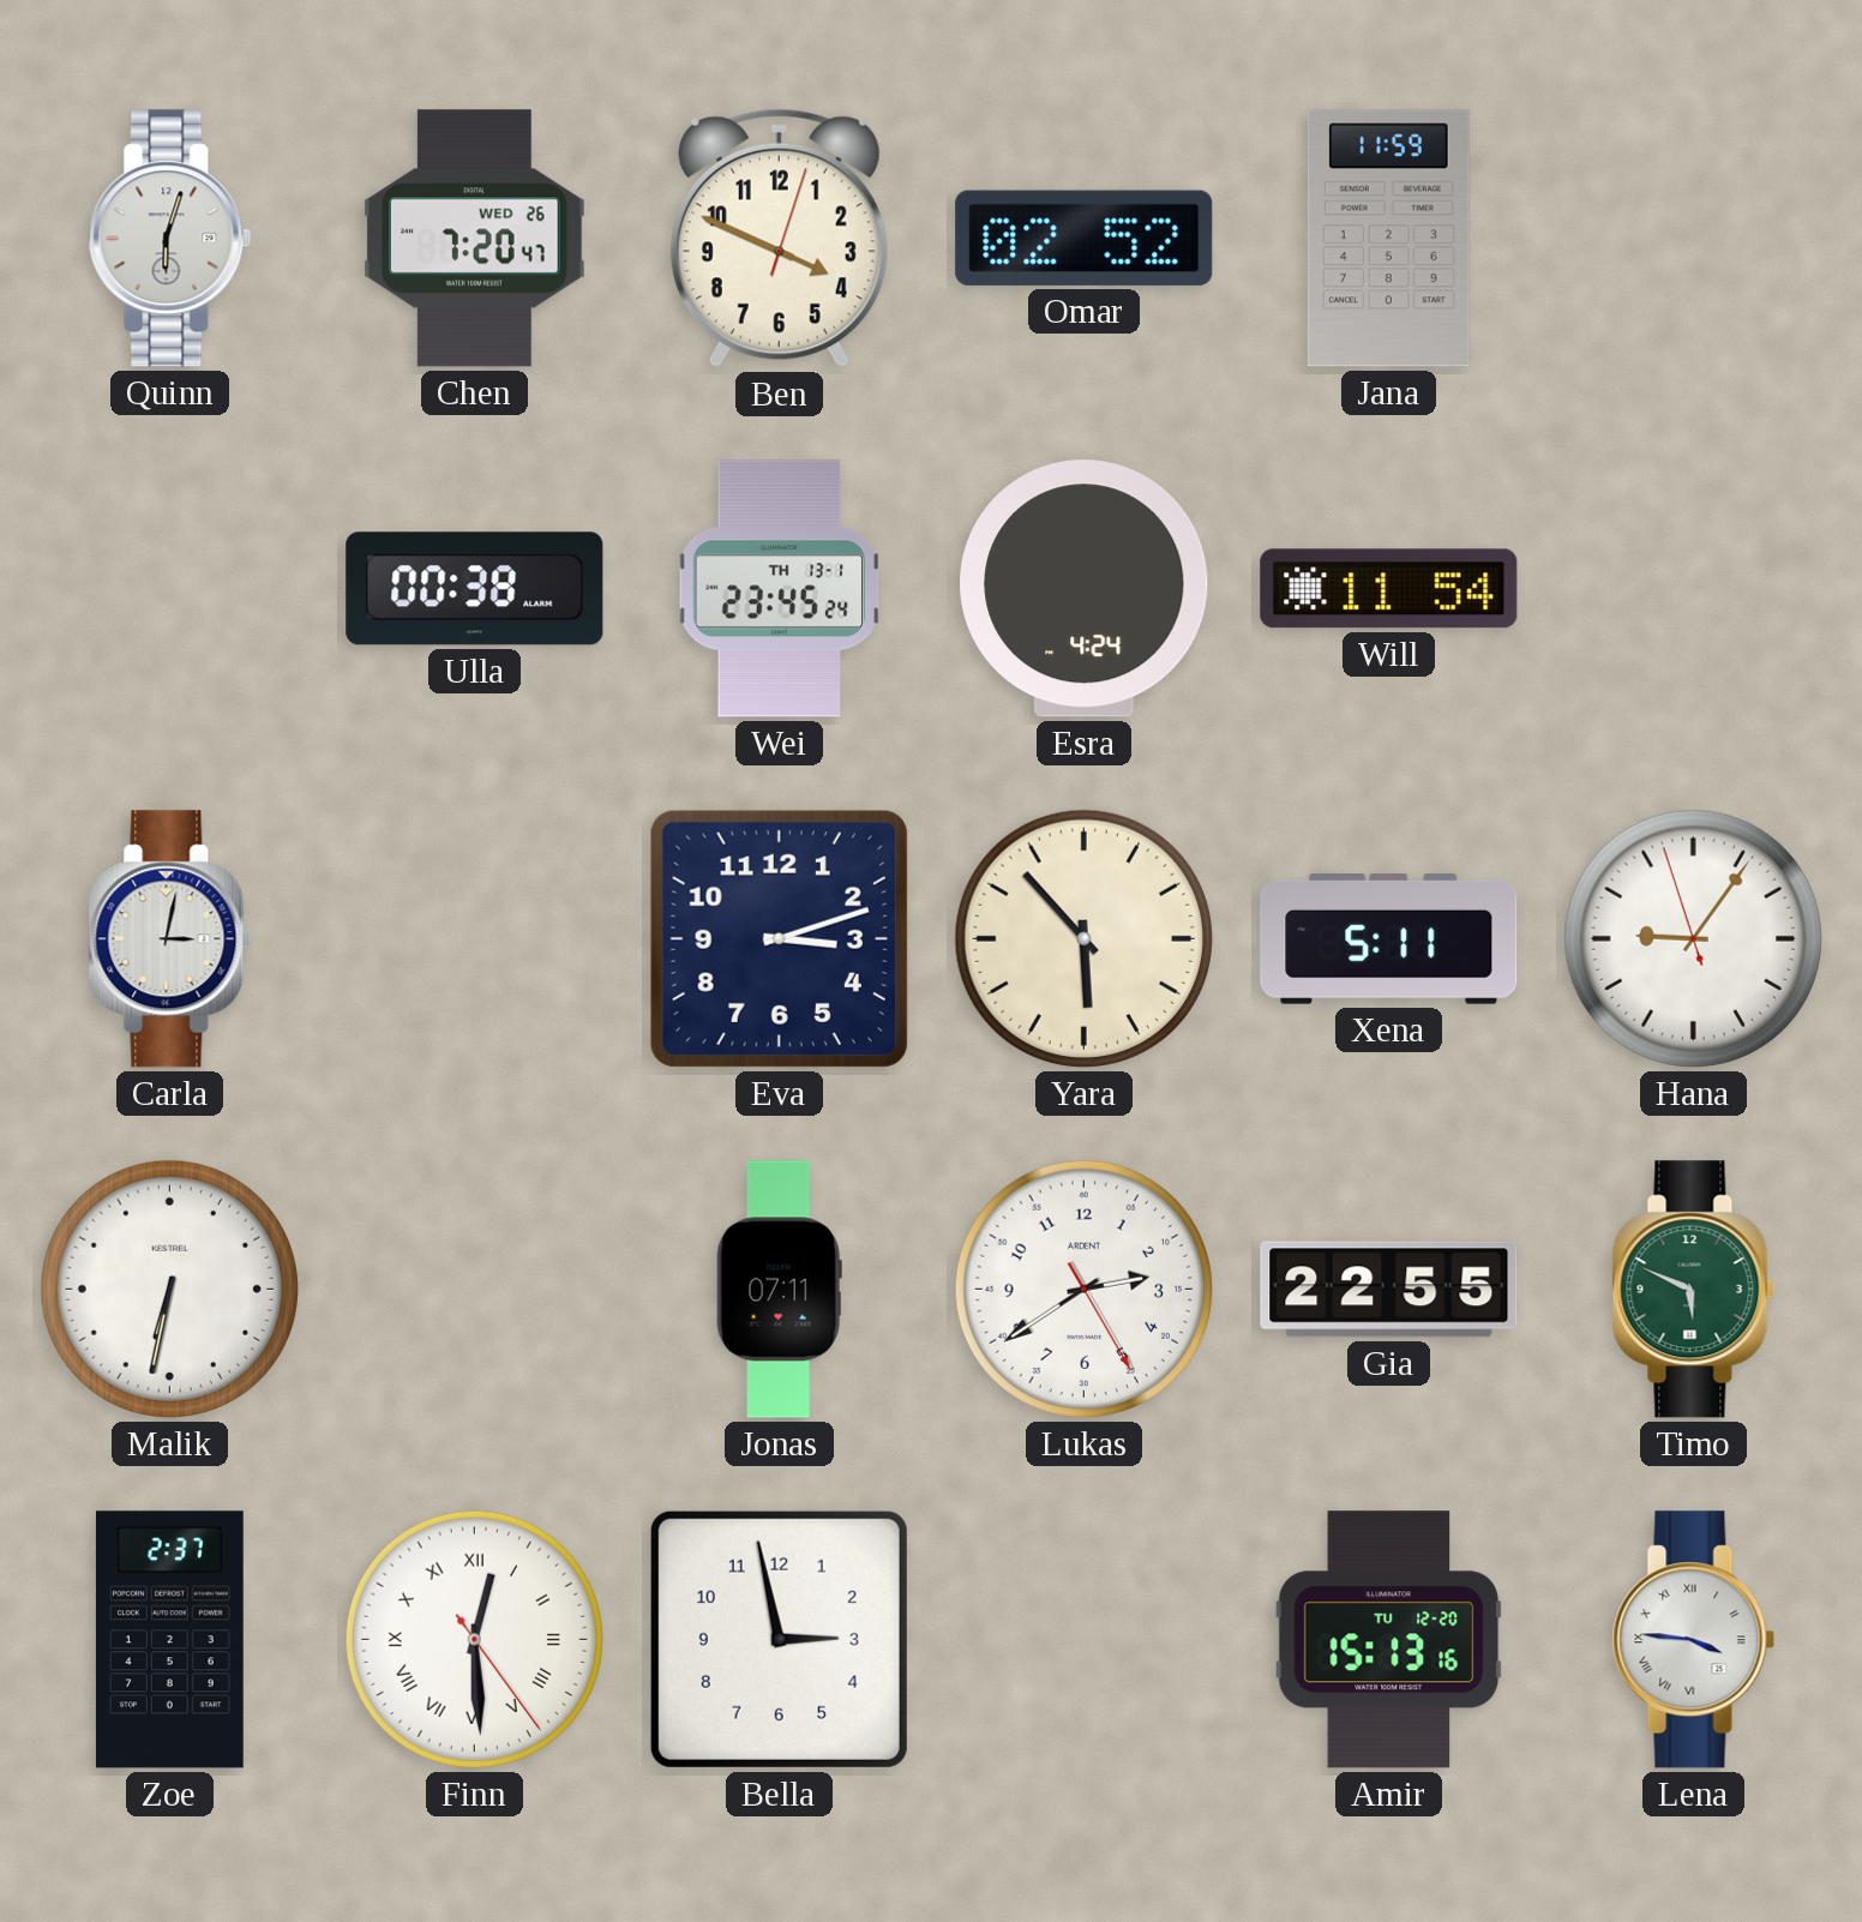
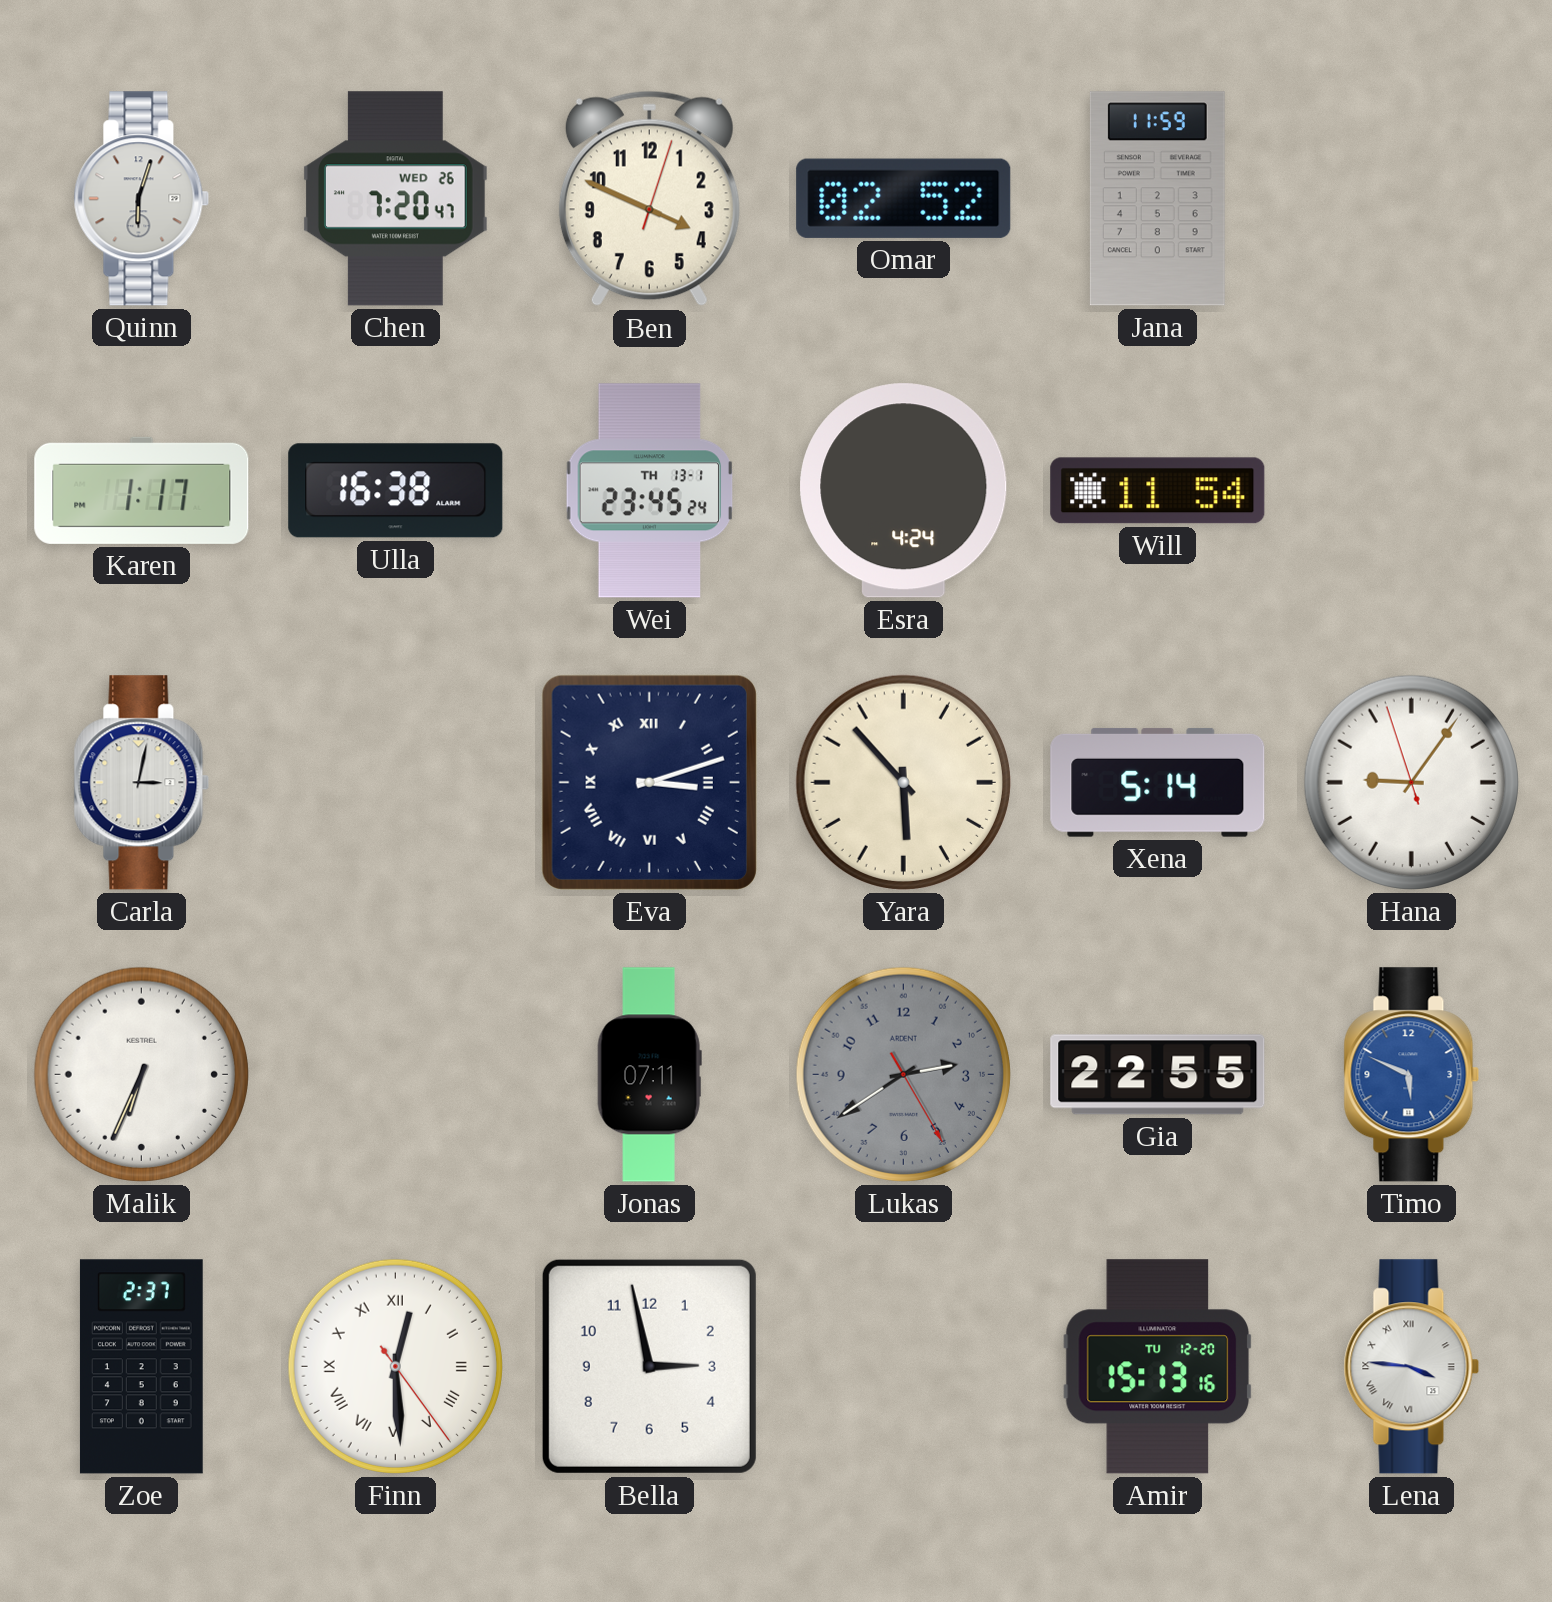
Karen: none -> 1:17 (142, 490)
Ulla: 00:38 -> 16:38 (396, 491)
Eva numerals: Arabic -> Roman (649, 782)
Xena: 5:11 -> 5:14 (1158, 782)
Malik: 6:32 -> 6:34 (141, 1074)
Lukas dial: white -> grey (903, 1074)
Timo dial: green -> blue (1412, 1075)
